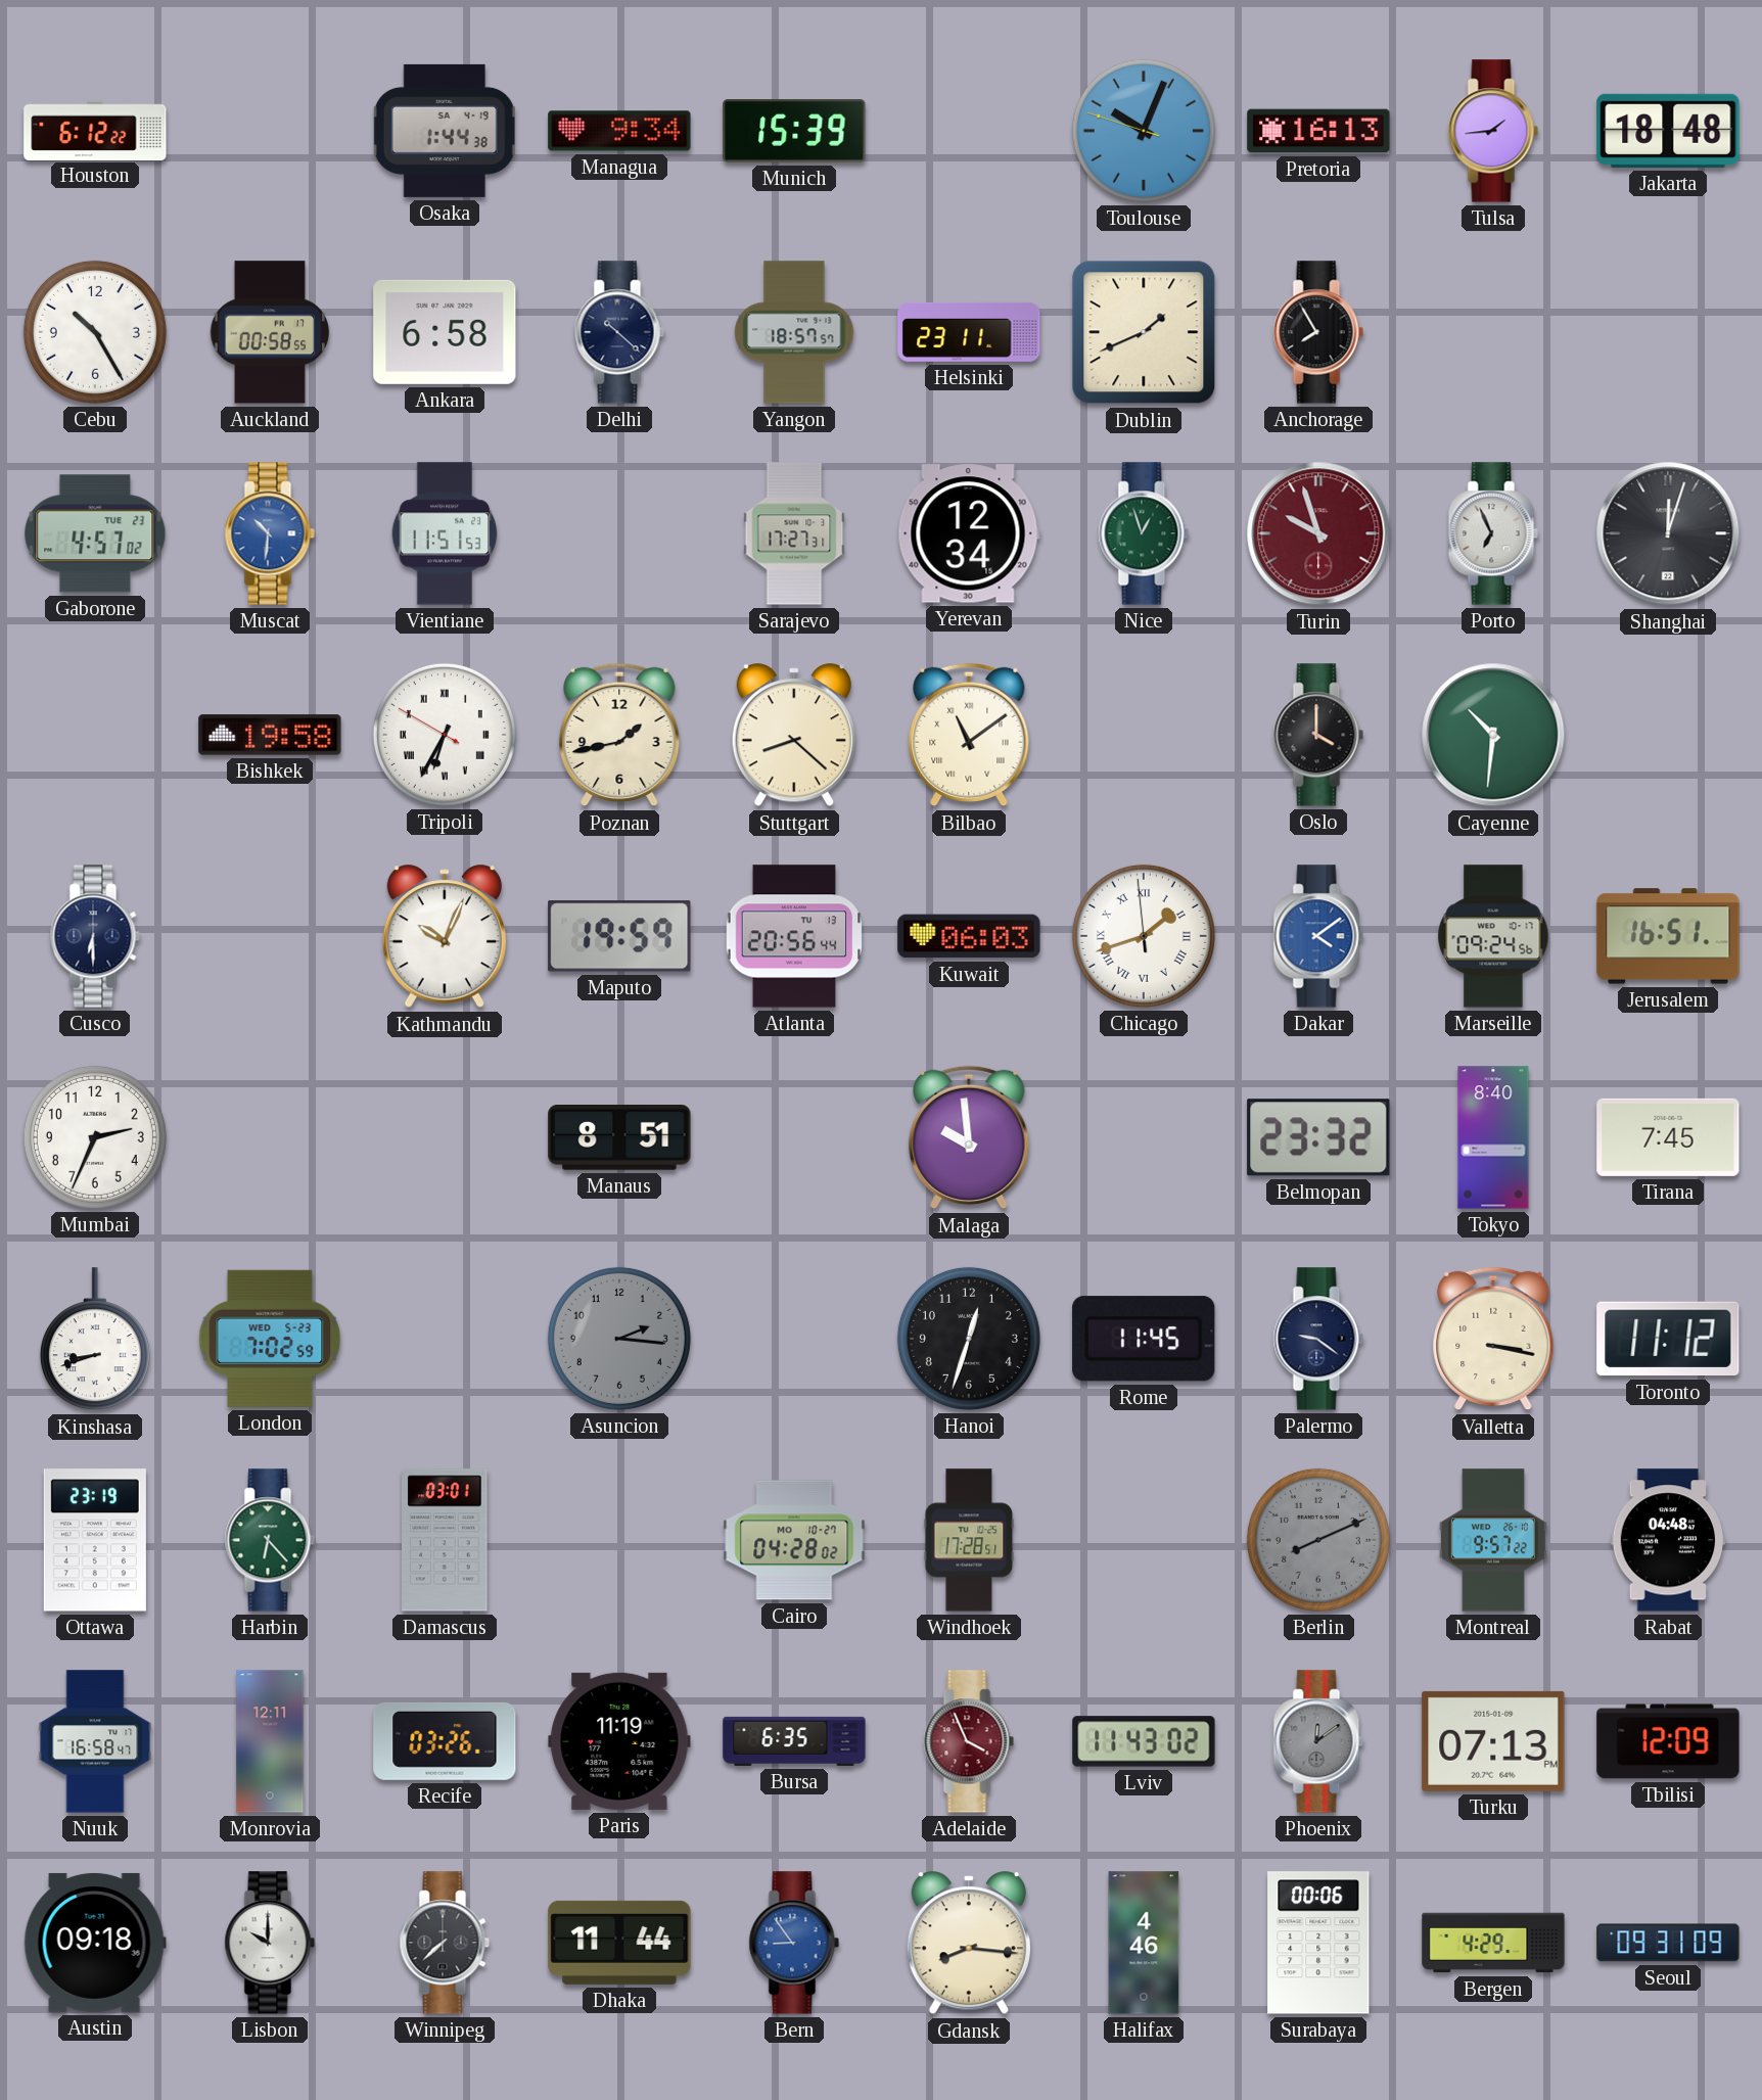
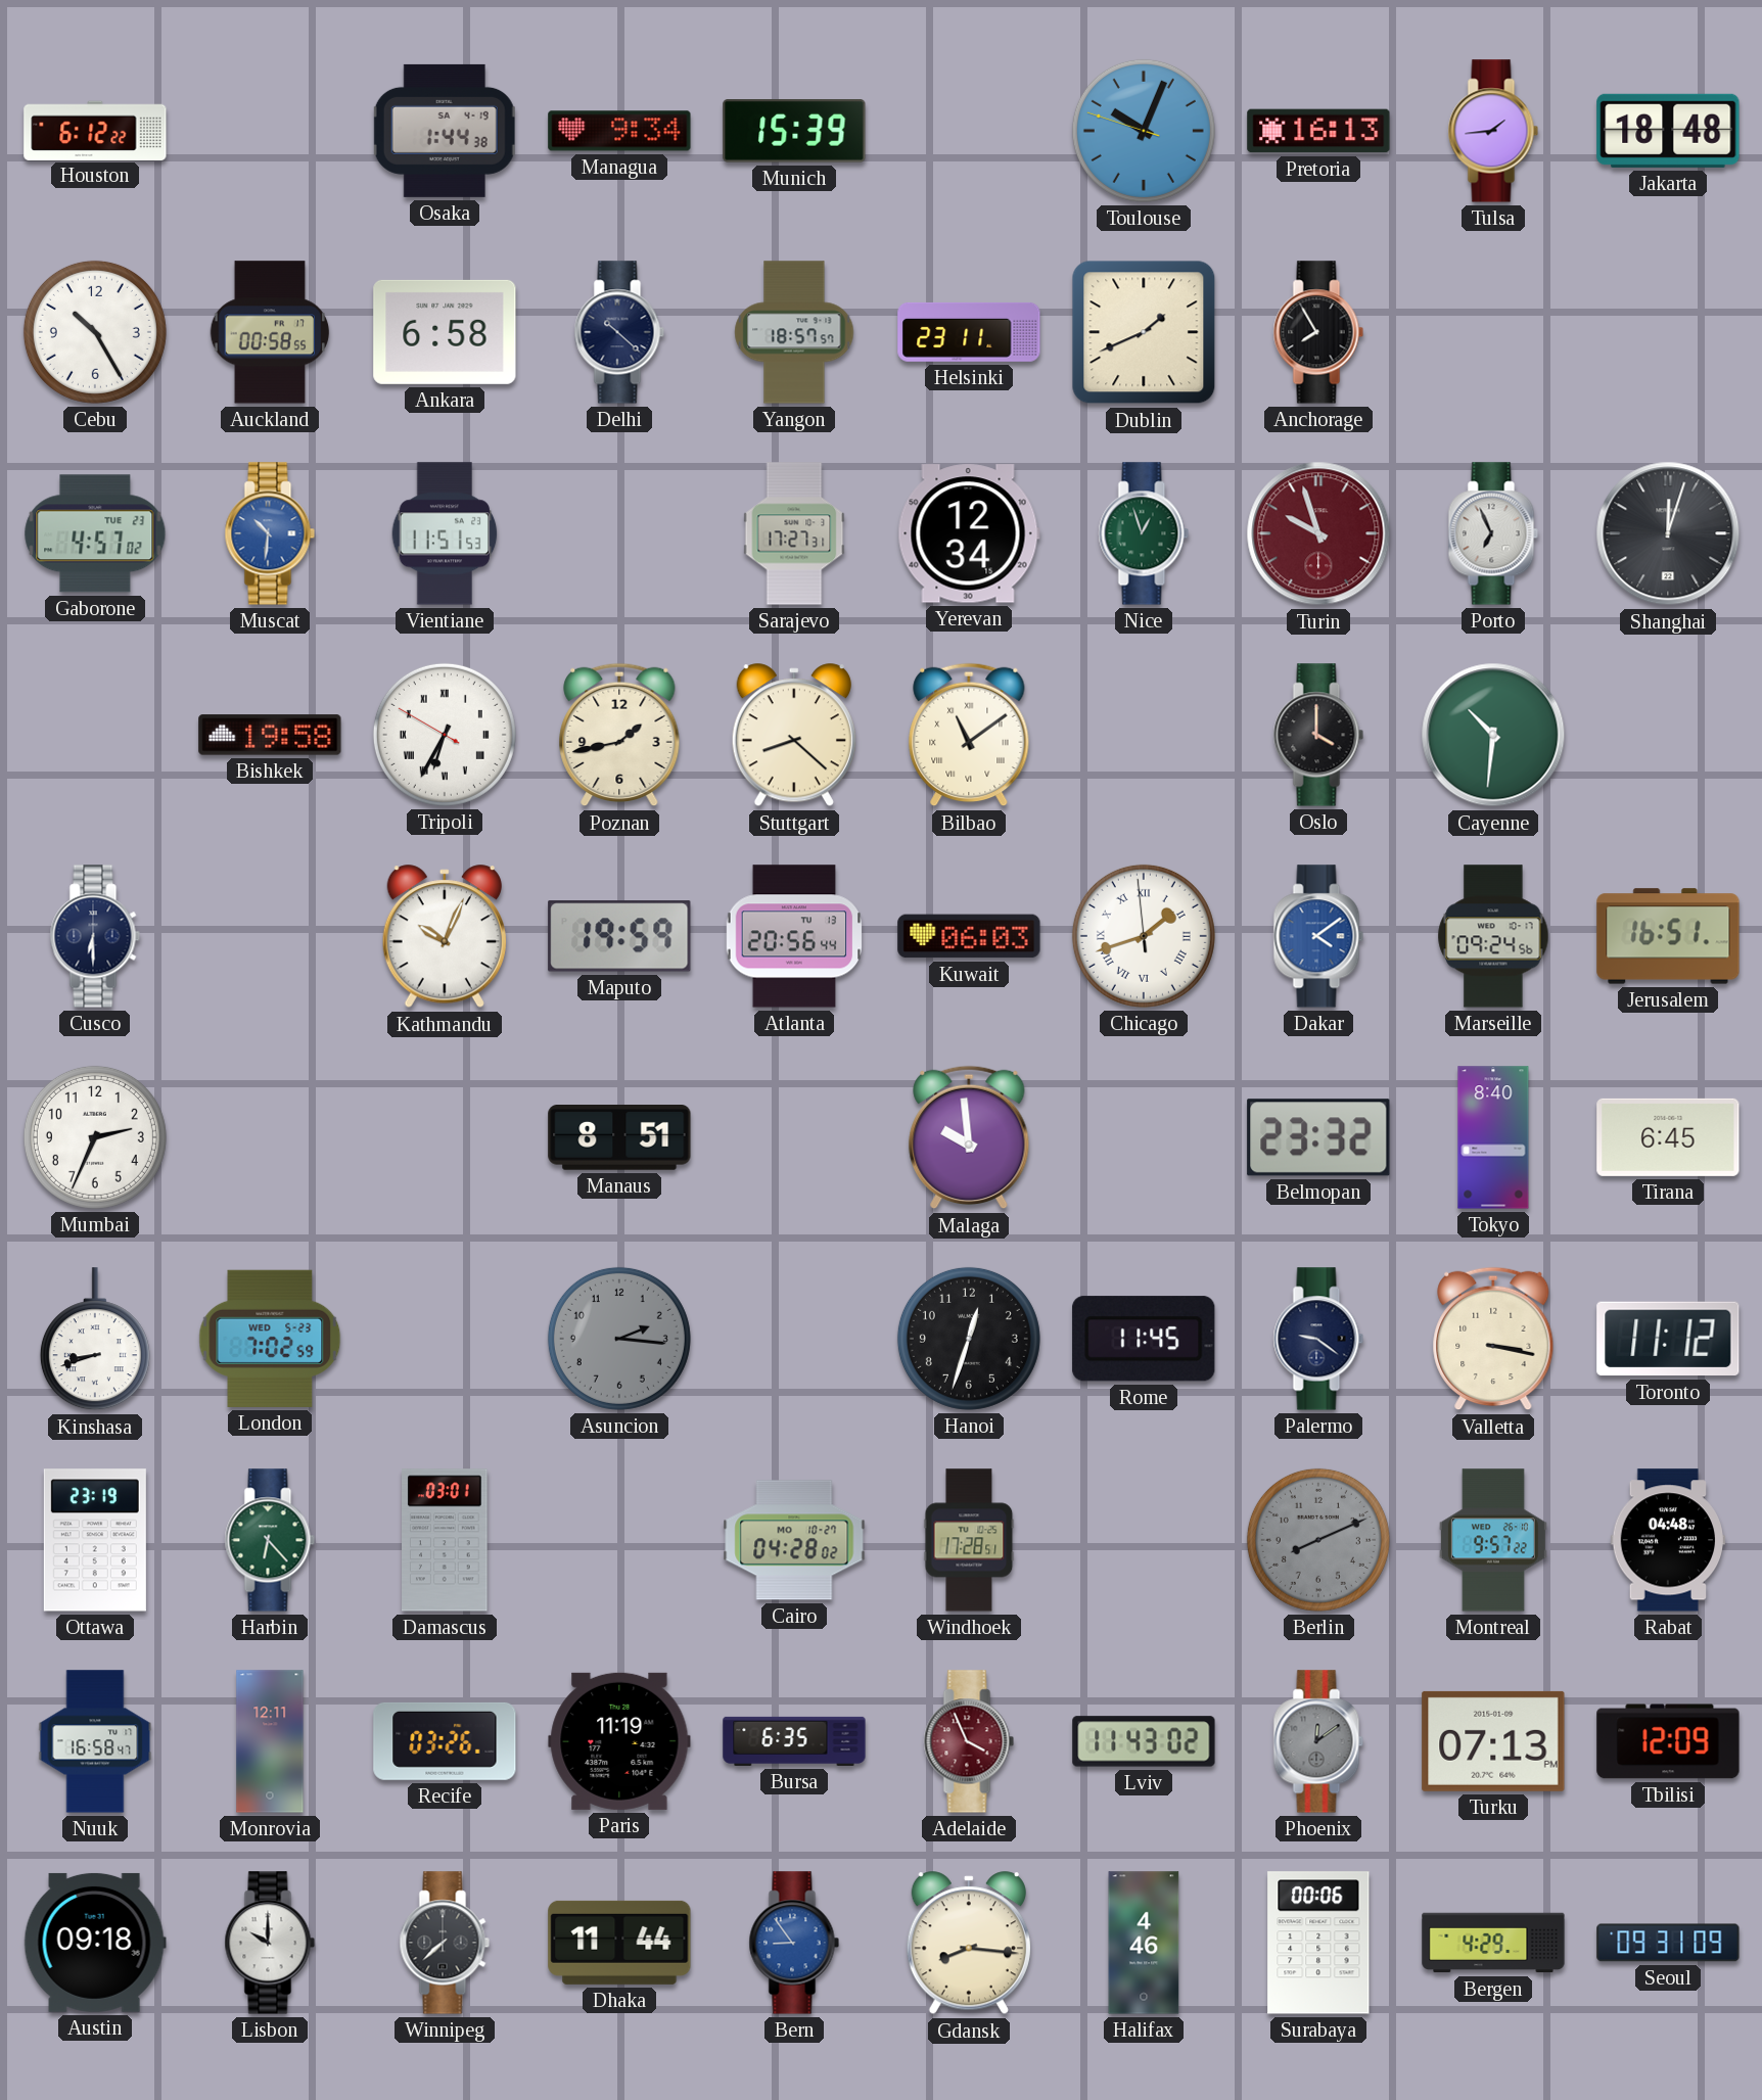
Tirana: 7:45 -> 6:45 (1668, 1137)
